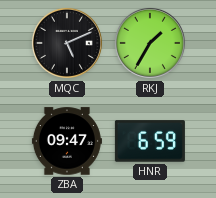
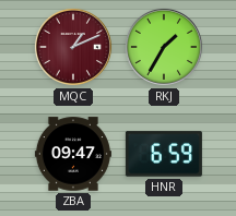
MQC: 5:11 -> 1:11 (73, 47)
MQC dial: black -> burgundy (73, 47)
